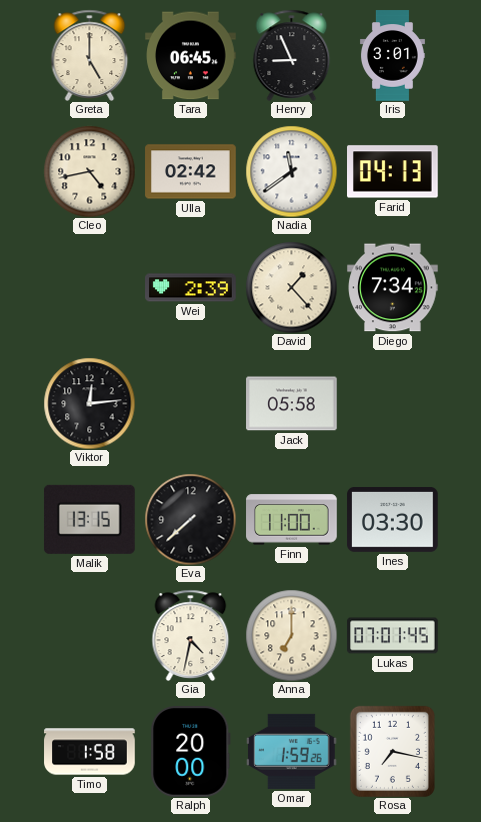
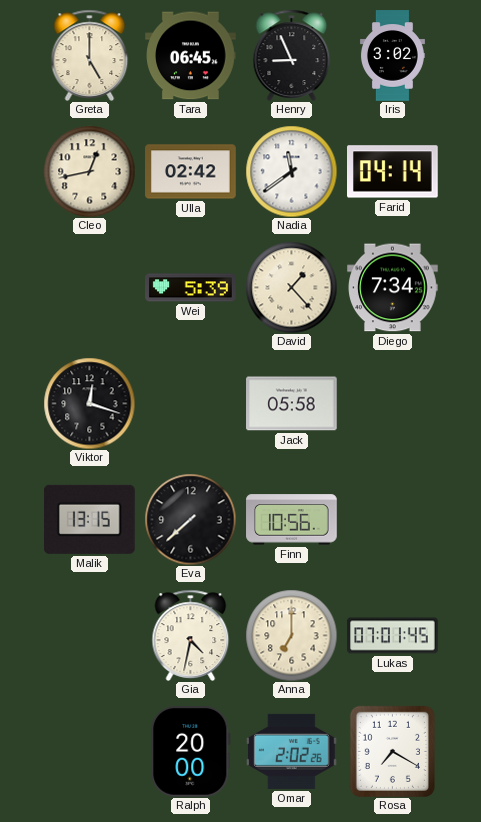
Iris: 3:01 -> 3:02 (392, 56)
Cleo: 4:43 -> 12:43 (89, 171)
Farid: 04:13 -> 04:14 (393, 172)
Wei: 2:39 -> 5:39 (191, 288)
Viktor: 12:14 -> 12:18 (89, 403)
Finn: 11:00 -> 10:56 (292, 520)
Ines: 03:30 -> none (393, 520)
Timo: 1:58 -> none (90, 752)
Omar: 1:59 -> 2:02 (292, 751)
Rosa: 7:17 -> 7:20 (392, 751)
